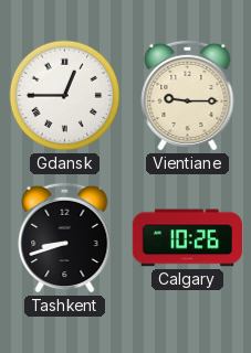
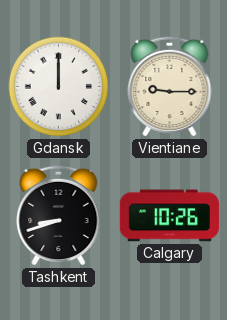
Gdansk: 12:45 -> 12:00 (59, 87)
